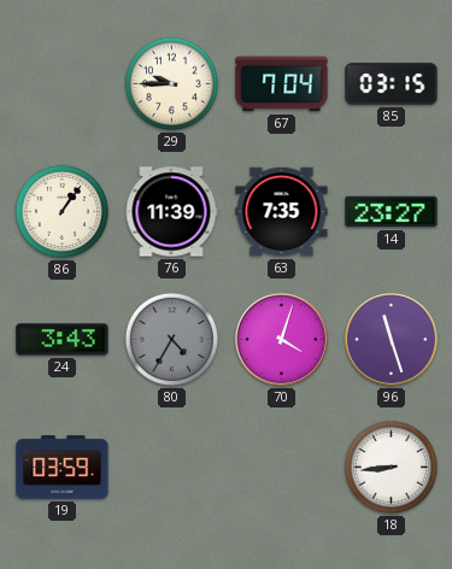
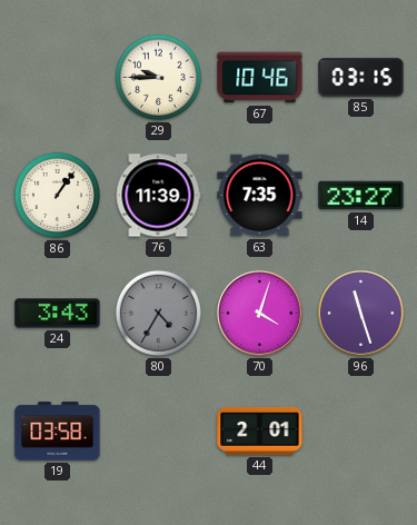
67: 7:04 -> 10:46 (260, 78)
19: 03:59 -> 03:58 (58, 432)
44: none -> 2:01 (260, 430)
18: 8:44 -> none (391, 467)
